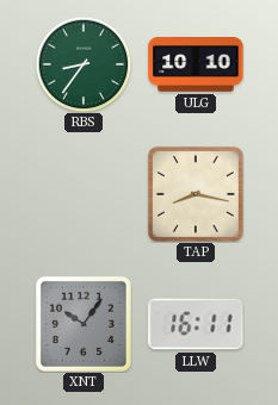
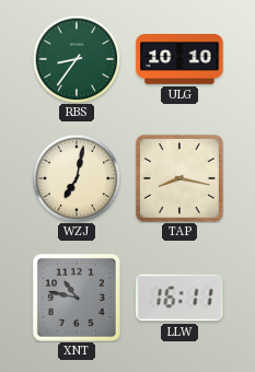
WZJ: none -> 7:02 (77, 178)
XNT: 10:06 -> 10:47 (77, 298)
